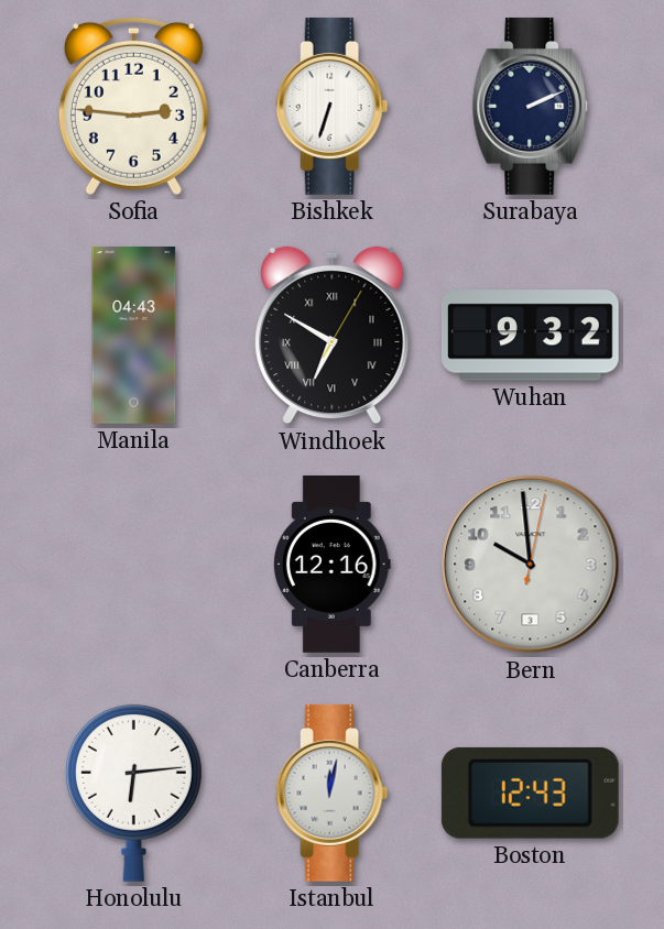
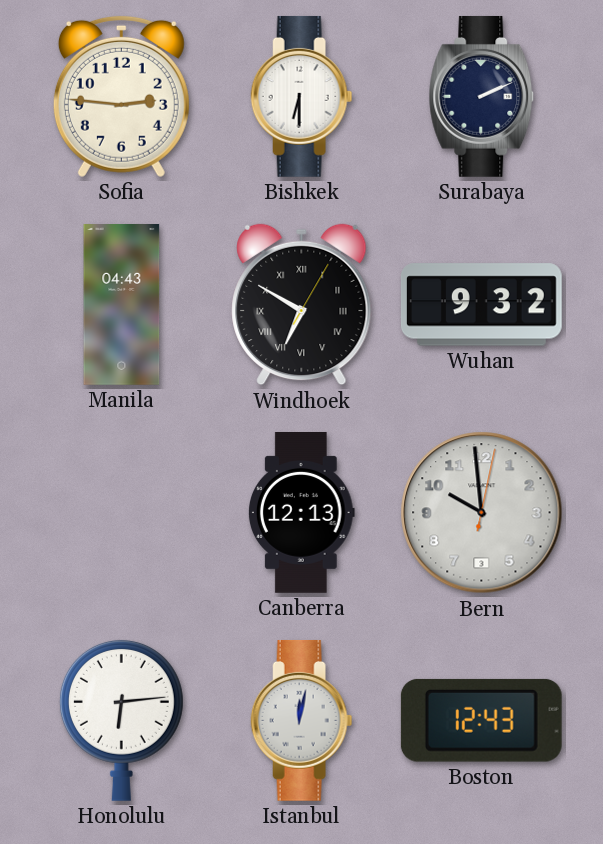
Bishkek: 6:33 -> 6:30 (302, 96)
Canberra: 12:16 -> 12:13 (301, 513)
